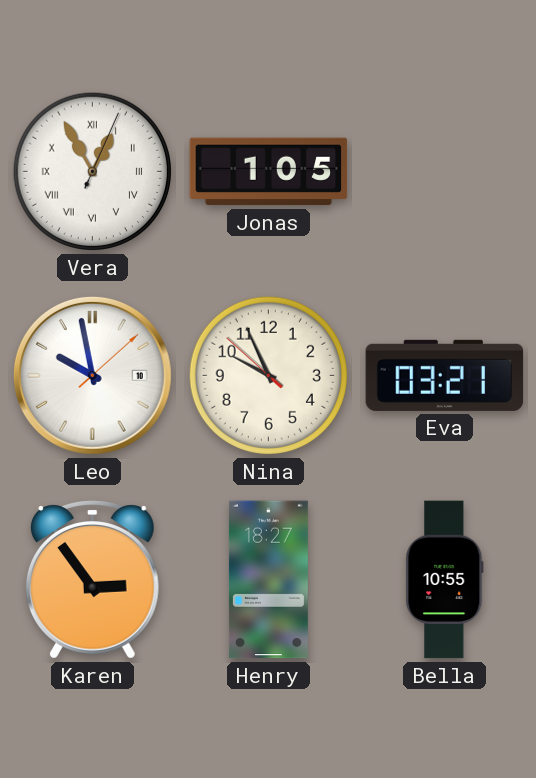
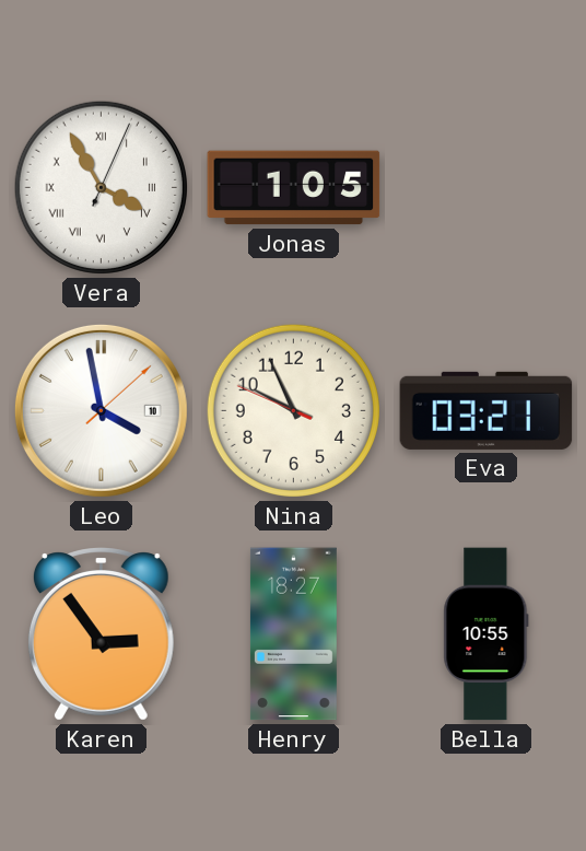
Vera: 12:55 -> 3:55 (101, 187)
Leo: 9:58 -> 3:58 (101, 410)
Nina: 9:55:52 -> 9:55:49 (293, 410)
